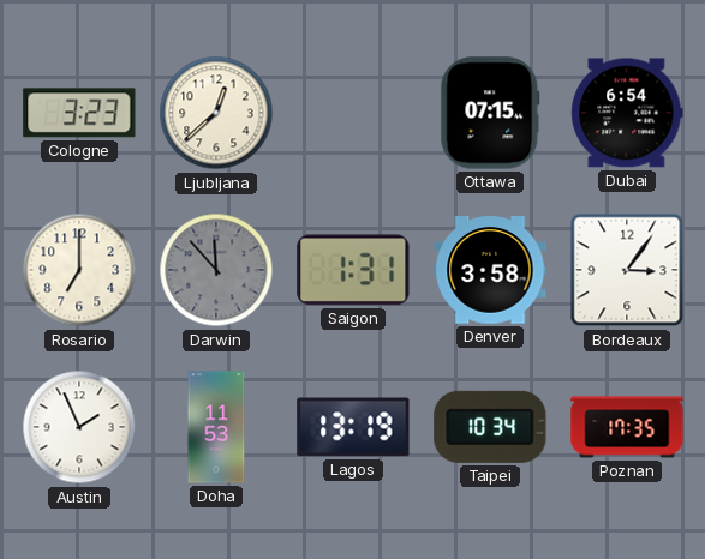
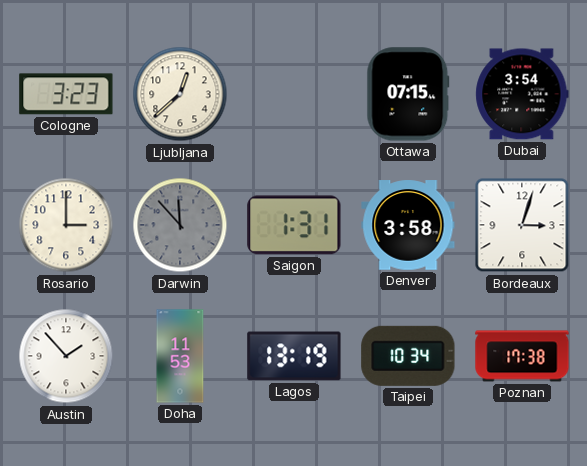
Dubai: 6:54 -> 3:54 (522, 94)
Rosario: 7:00 -> 3:00 (66, 225)
Bordeaux: 3:06 -> 3:03 (522, 225)
Austin: 1:56 -> 1:53 (66, 356)
Poznan: 17:35 -> 17:38 (522, 356)
